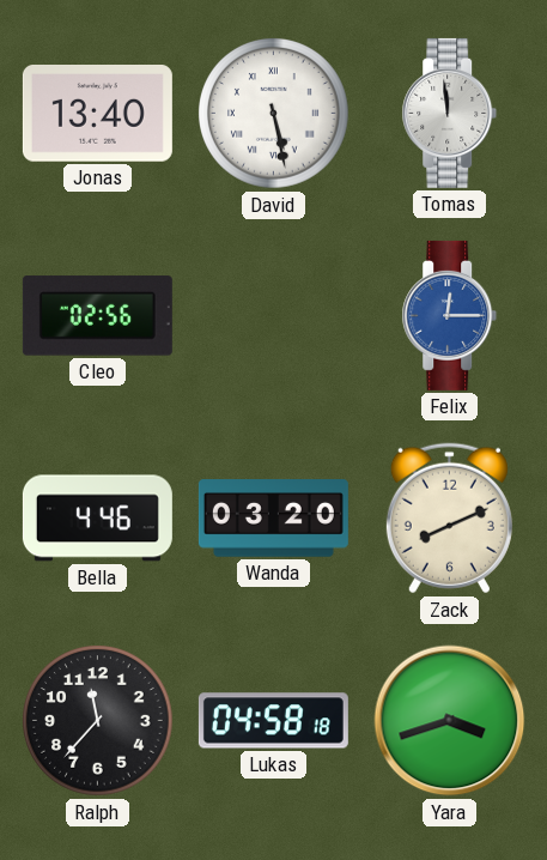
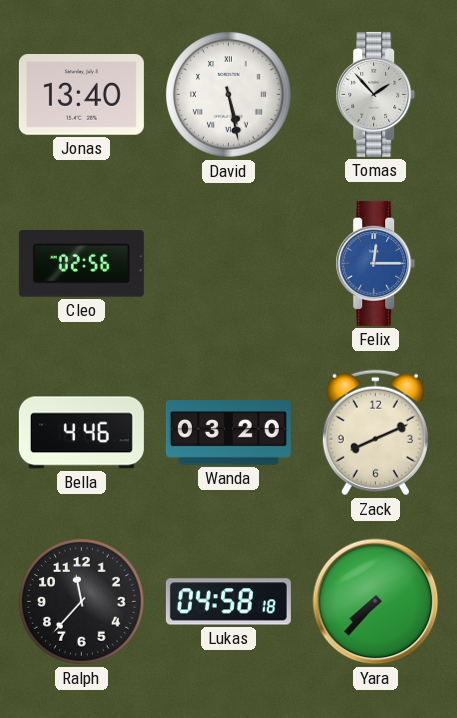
Tomas: 11:59 -> 1:53 (376, 94)
Yara: 3:42 -> 7:37 (376, 602)
